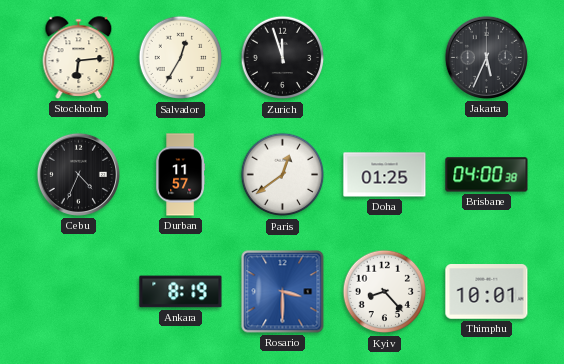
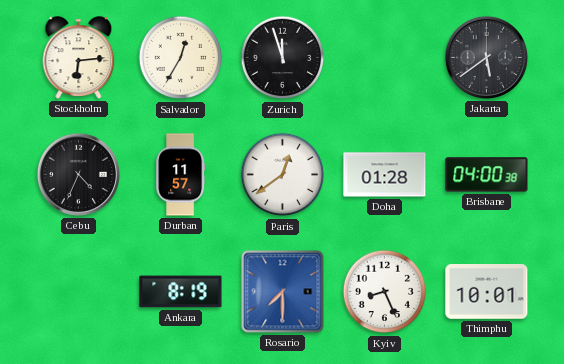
Jakarta: 5:34 -> 5:39 (486, 57)
Doha: 01:25 -> 01:28 (385, 175)
Rosario: 3:30 -> 7:30 (283, 292)
Kyiv: 8:23 -> 8:26 (385, 292)
